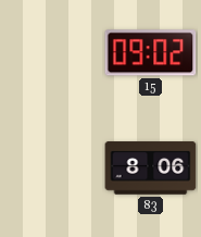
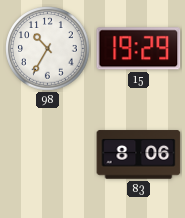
98: none -> 10:35 (48, 49)
15: 09:02 -> 19:29 (139, 49)
